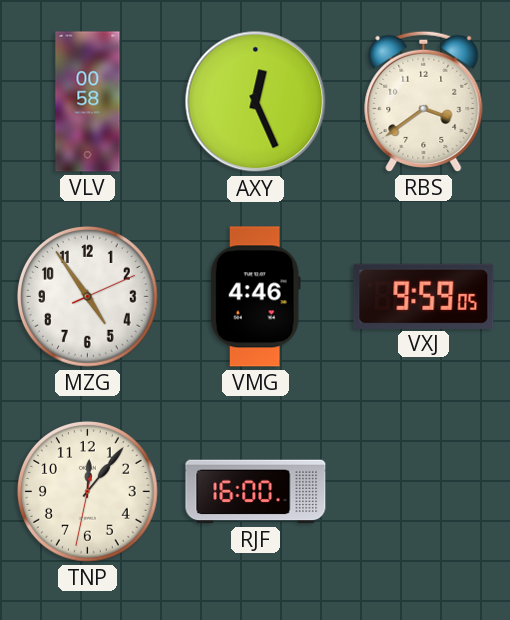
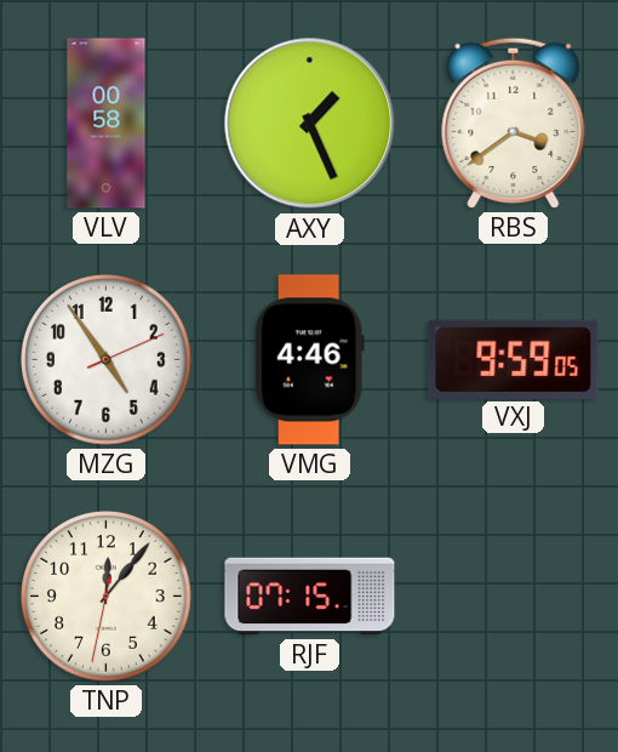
AXY: 12:26 -> 1:26 (310, 124)
RJF: 16:00 -> 07:15 (310, 597)
